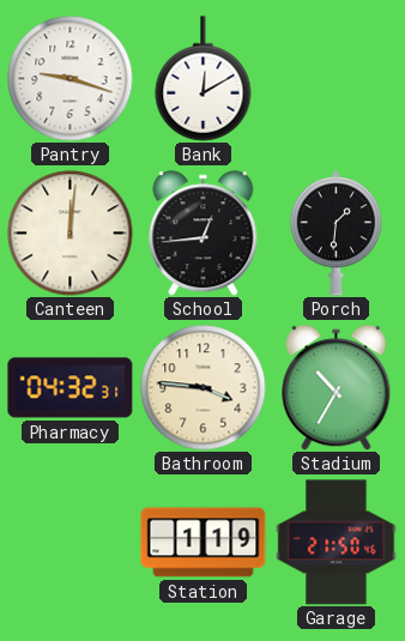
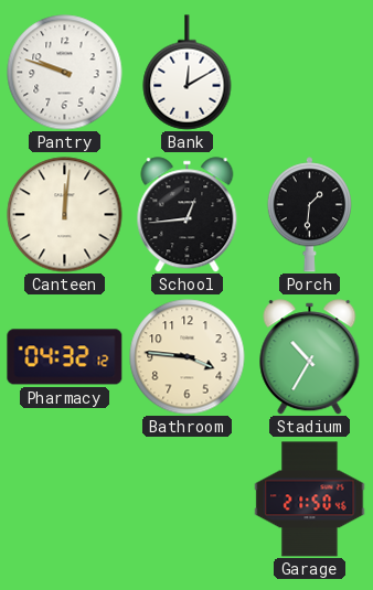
Pantry: 9:18 -> 9:48 (65, 73)
Pharmacy: 04:32:31 -> 04:32:12 (65, 357)
Station: 1:19 -> none (204, 543)
